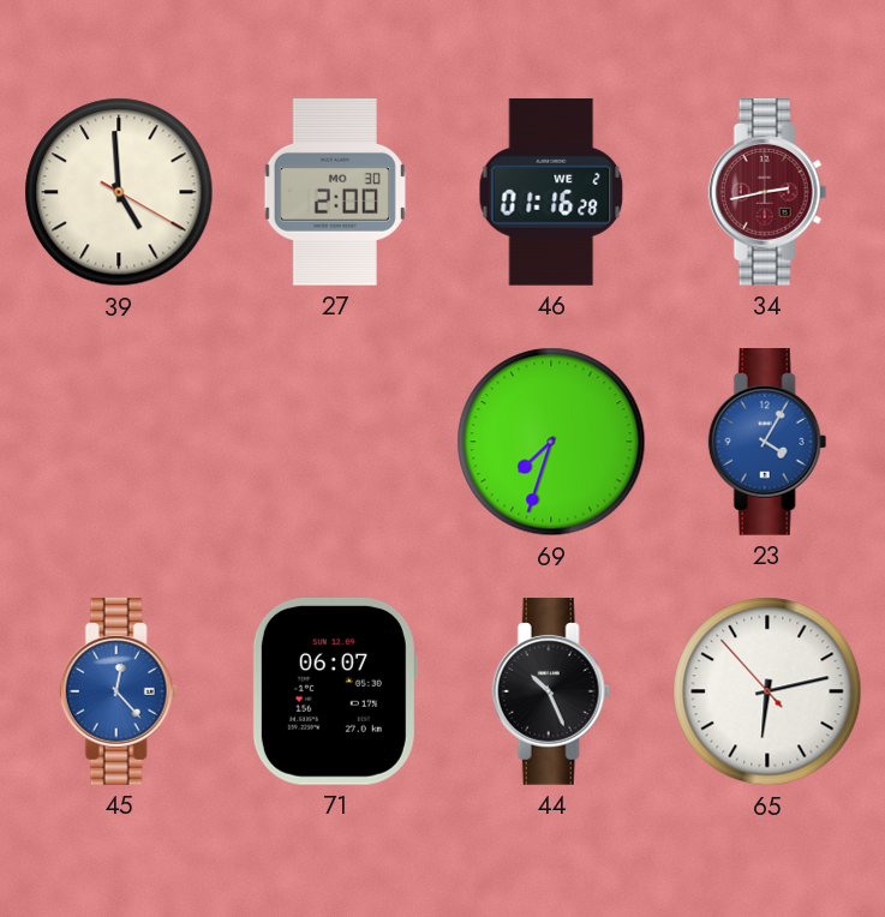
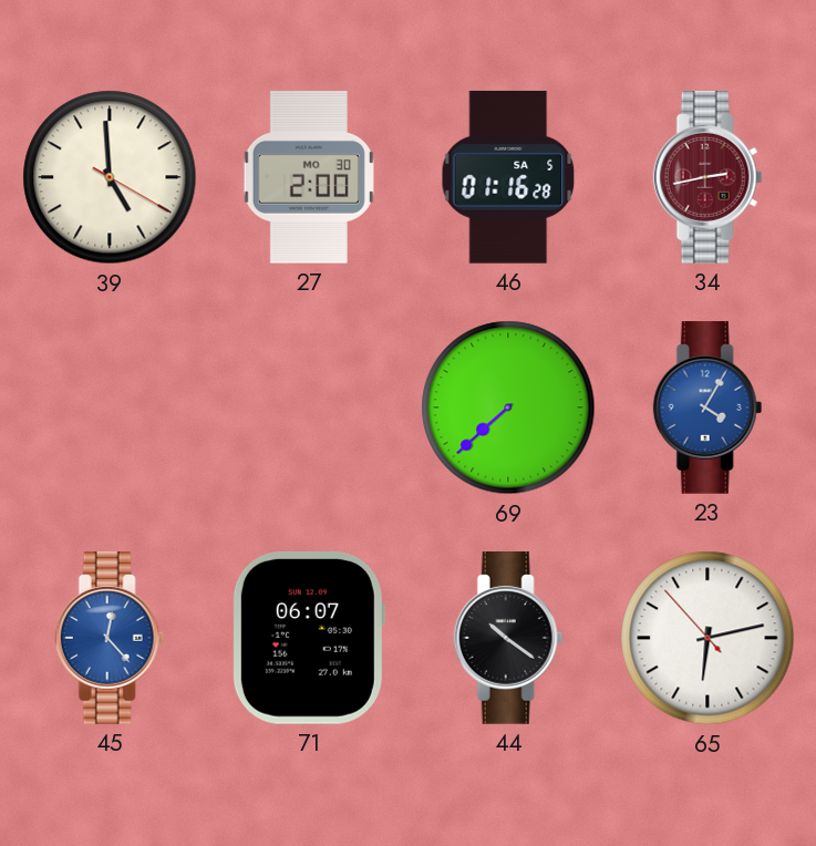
46 date: WE 2 -> SA 5 (508, 177)
69: 7:33 -> 7:38 (508, 407)
44: 10:26 -> 10:21 (508, 639)
